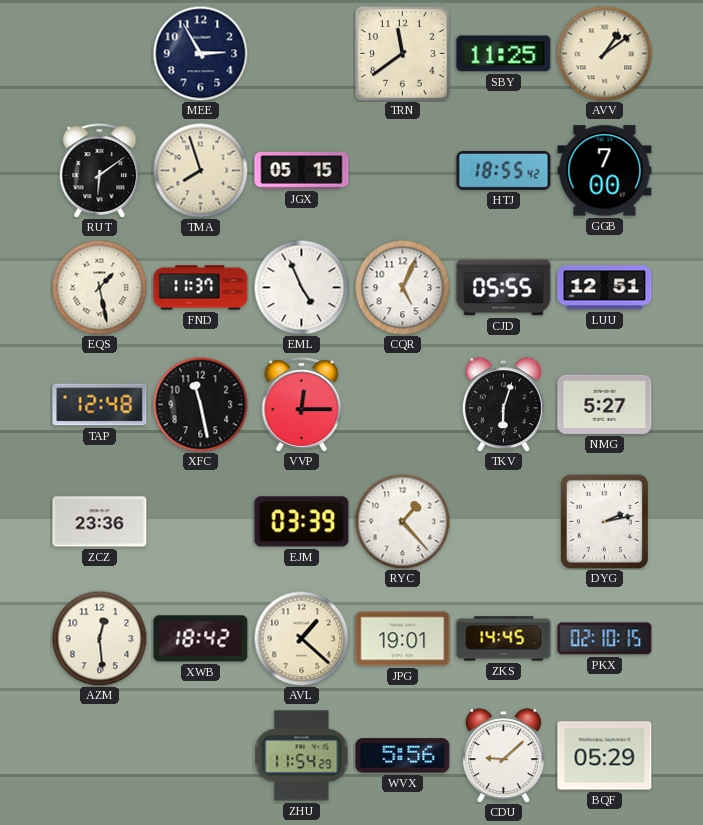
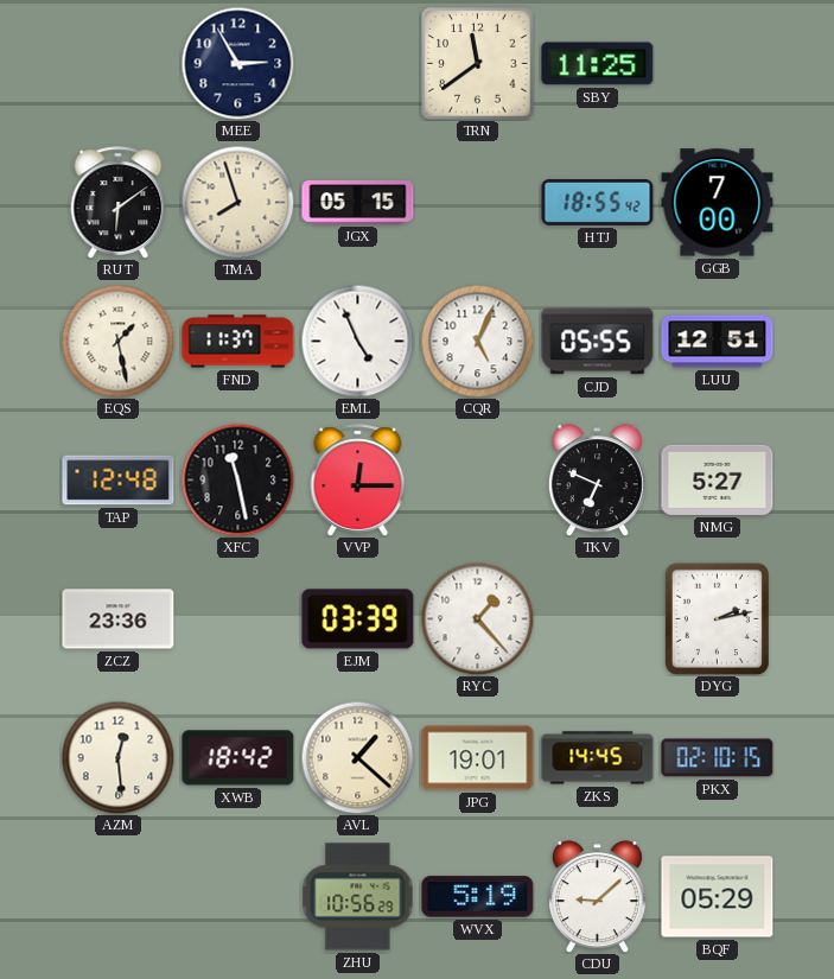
AVV: 1:09 -> none (604, 53)
TKV: 6:03 -> 6:49 (597, 481)
ZHU: 11:54 -> 10:56 (358, 897)
WVX: 5:56 -> 5:19 (478, 897)
